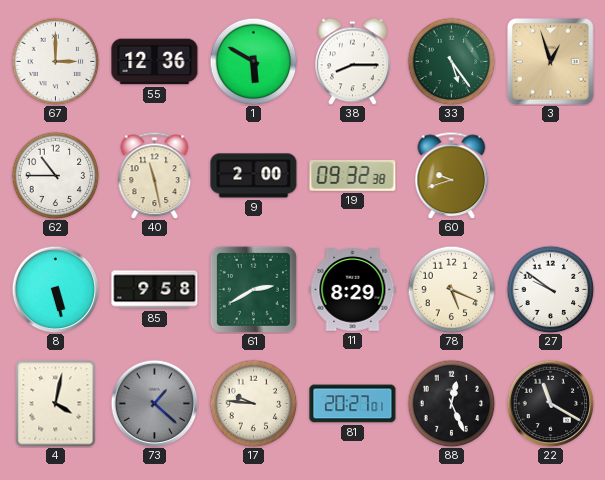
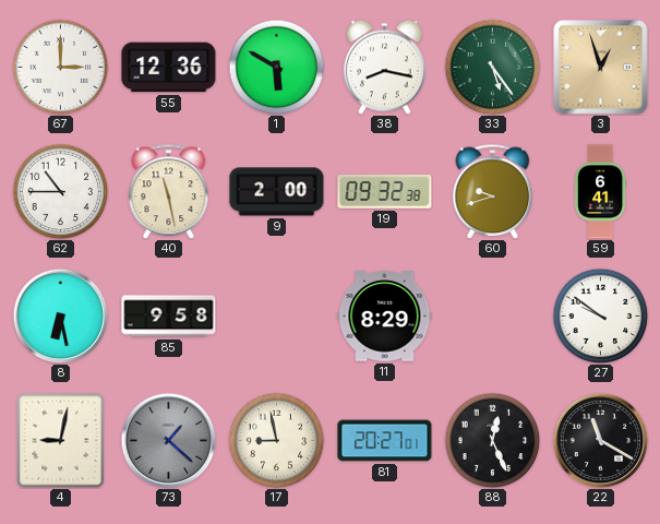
38: 8:15 -> 8:17 (385, 67)
59: none -> 6:41 (601, 192)
8: 5:28 -> 6:28 (60, 315)
61: 2:40 -> none (253, 289)
78: 5:19 -> none (451, 289)
4: 4:02 -> 9:02 (61, 441)
17: 9:46 -> 8:58 (276, 440)
